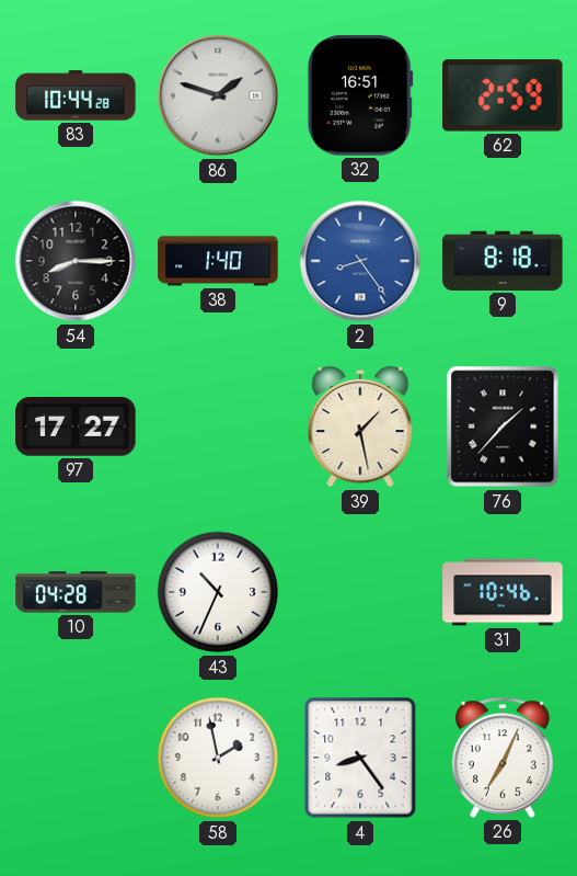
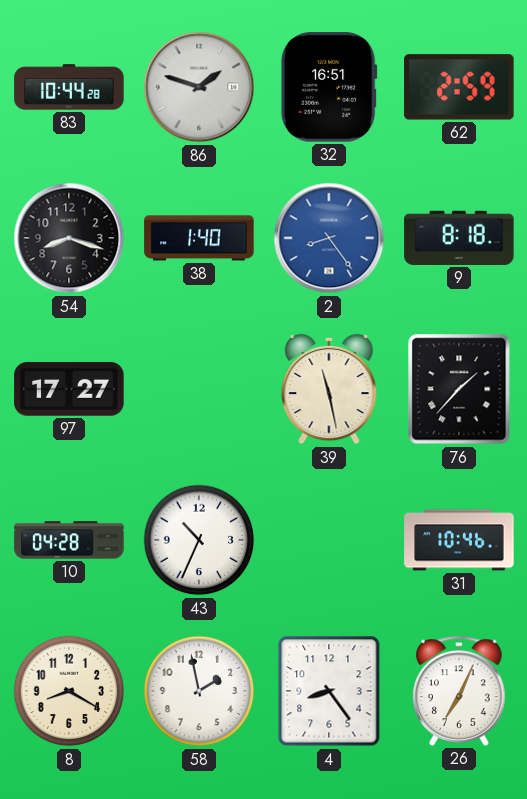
54: 8:15 -> 8:18 (69, 238)
39: 1:28 -> 11:28 (329, 389)
8: none -> 8:20 (69, 691)
